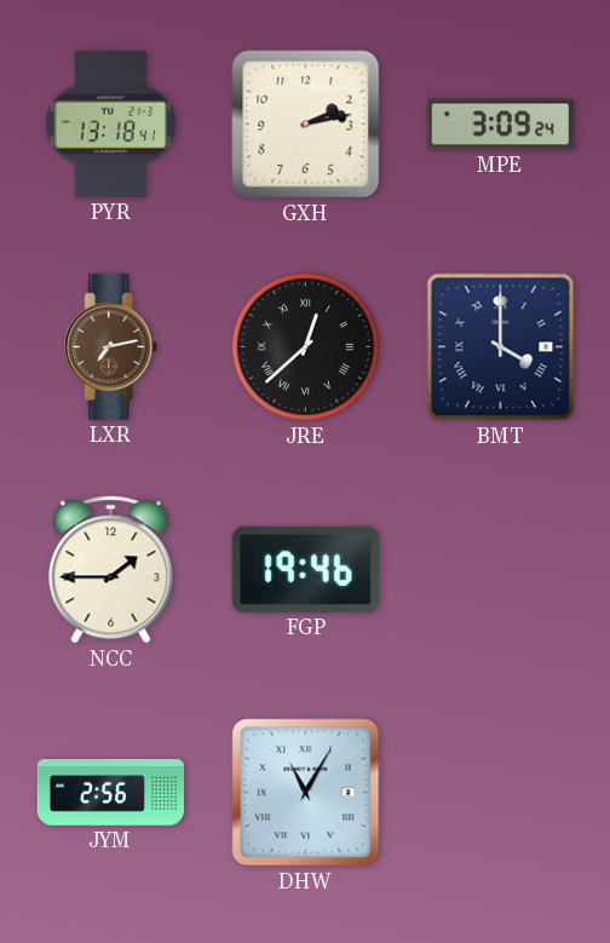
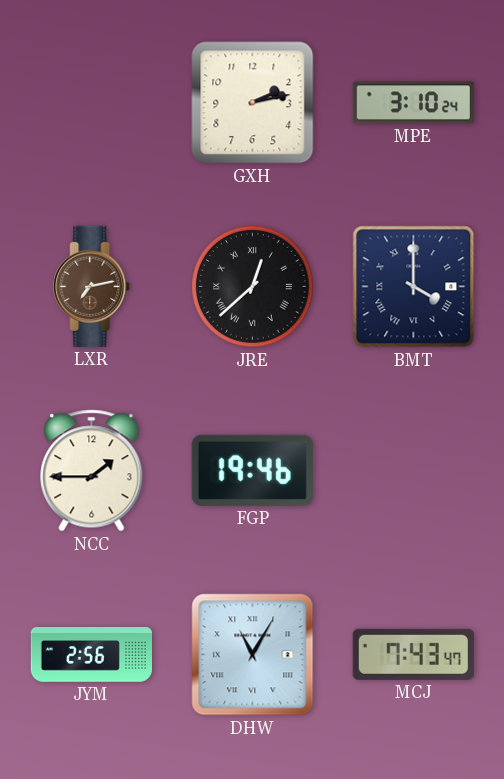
PYR: 13:18 -> none (110, 123)
MPE: 3:09 -> 3:10 (413, 103)
MCJ: none -> 7:43 (413, 654)
